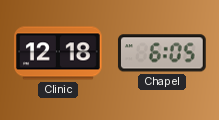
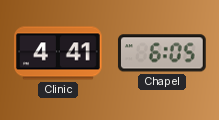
Clinic: 12:18 -> 4:41 (58, 53)
